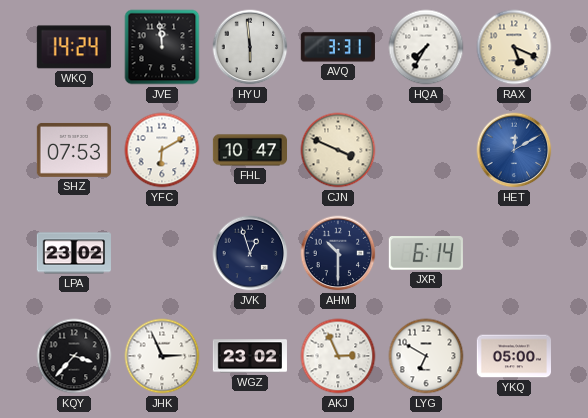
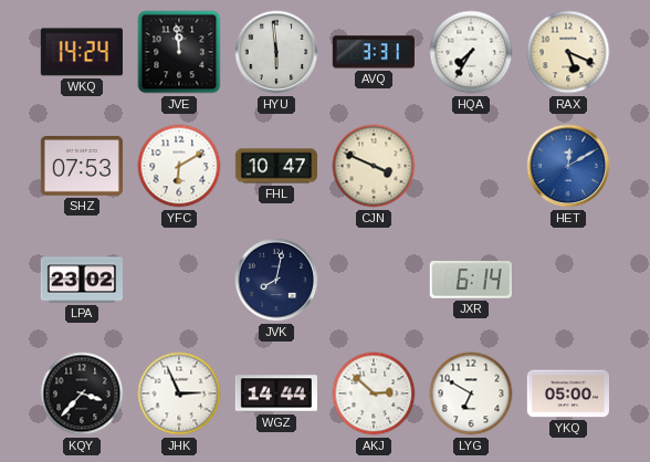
JVK: 12:57 -> 8:02 (276, 280)
AHM: 10:30 -> none (338, 253)
WGZ: 23:02 -> 14:44 (276, 393)
AKJ: 2:56 -> 2:52 (374, 393)
